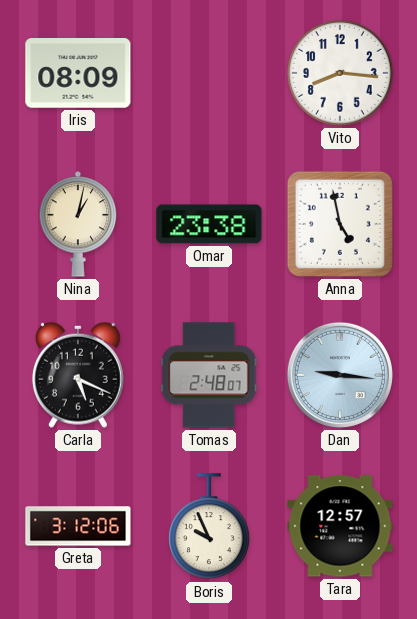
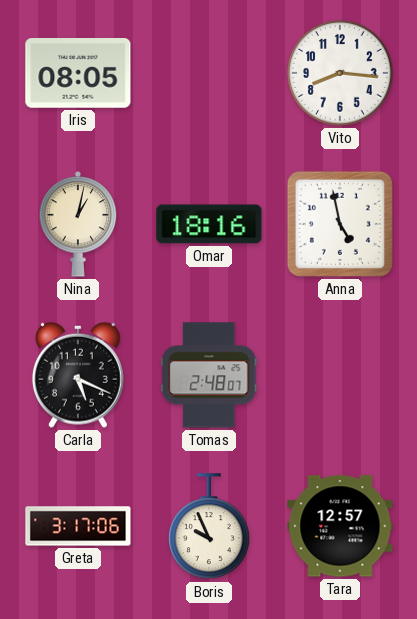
Iris: 08:09 -> 08:05 (78, 73)
Omar: 23:38 -> 18:16 (209, 224)
Dan: 9:16 -> none (340, 375)
Greta: 3:12 -> 3:17 (78, 526)
